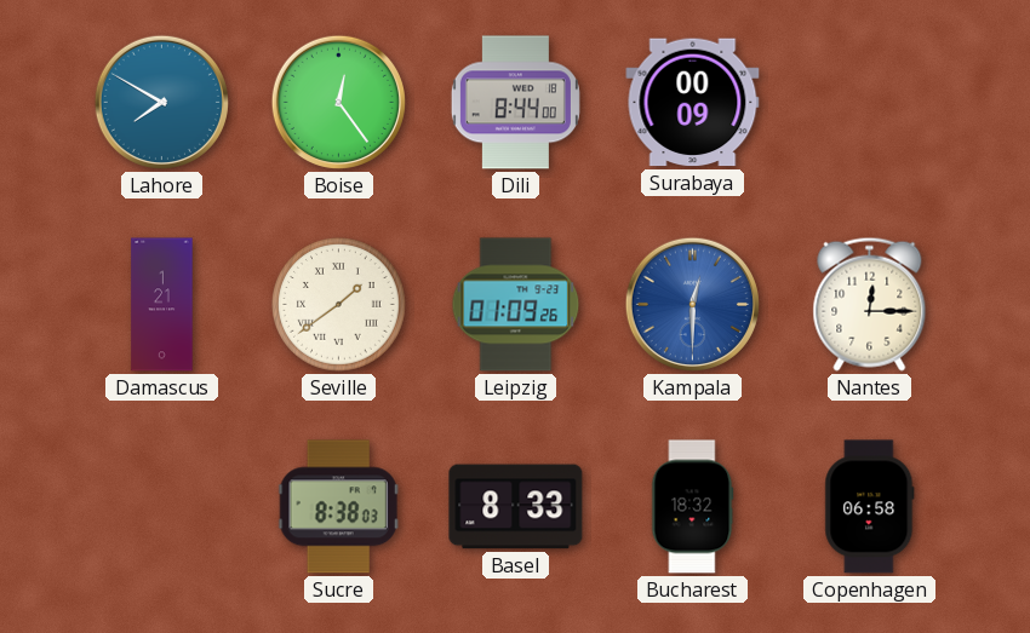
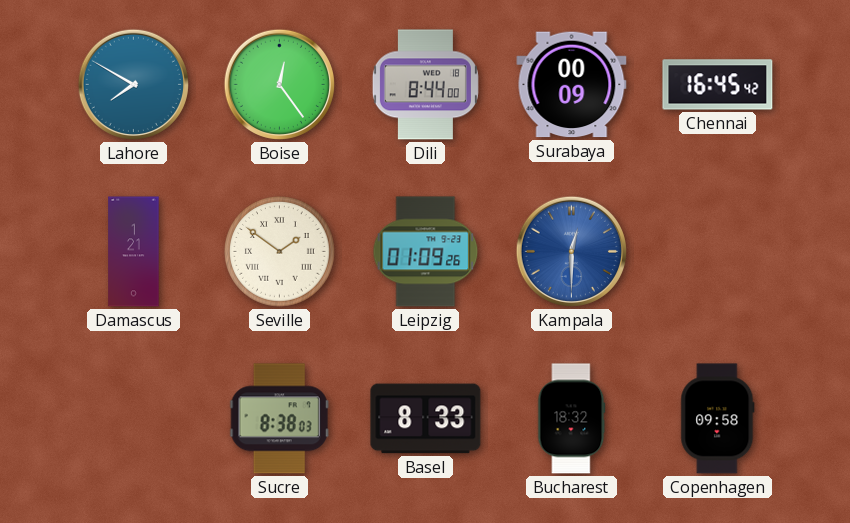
Chennai: none -> 16:45 (718, 85)
Seville: 1:39 -> 1:51 (280, 252)
Nantes: 12:15 -> none (870, 304)
Copenhagen: 06:58 -> 09:58 (718, 419)
